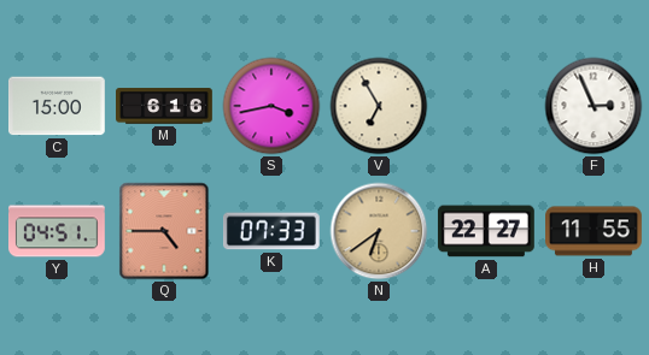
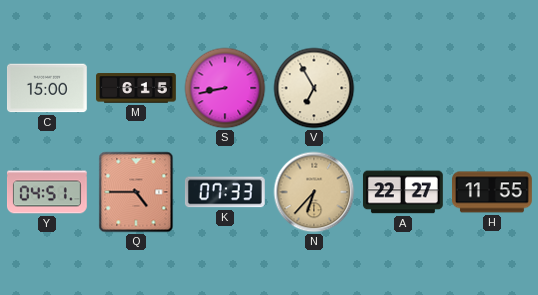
M: 6:16 -> 6:15 (137, 88)
S: 3:43 -> 8:43 (225, 88)
F: 2:56 -> none (594, 106)
N: 6:39 -> 6:37 (314, 192)
